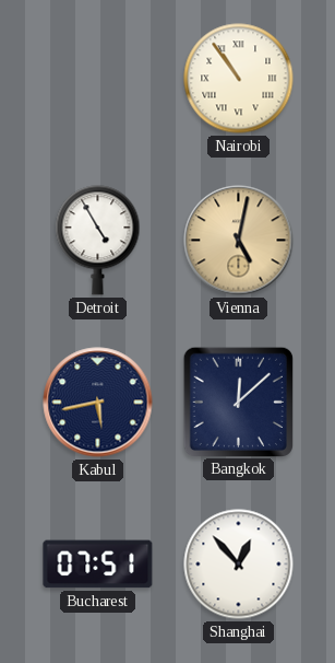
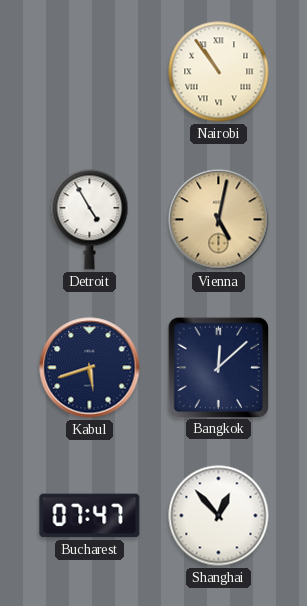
Kabul: 5:43 -> 5:42 (90, 368)
Bucharest: 07:51 -> 07:47 (90, 516)
